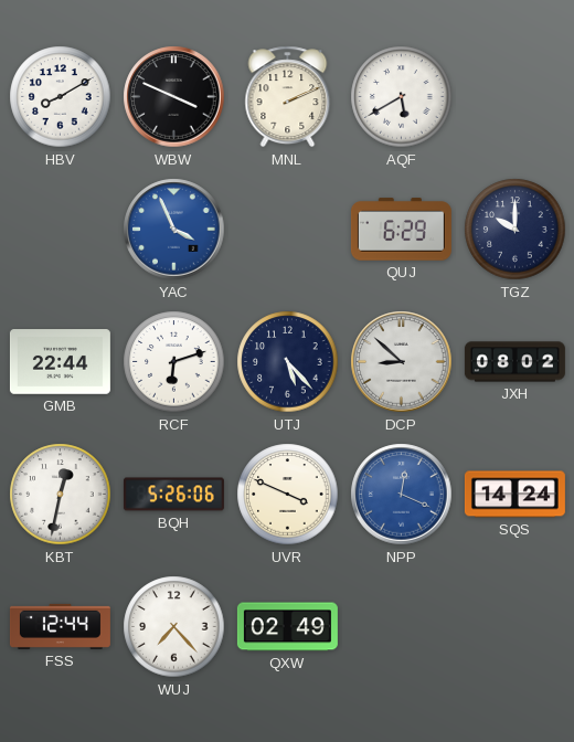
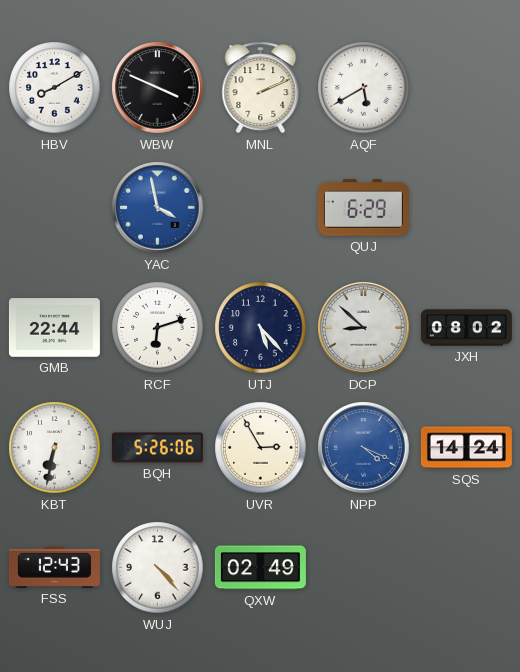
YAC: 3:56 -> 3:58 (158, 208)
TGZ: 10:00 -> none (515, 230)
KBT: 12:32 -> 6:32 (55, 448)
UVR: 3:49 -> 2:55 (261, 448)
NPP: 12:19 -> 4:19 (364, 448)
FSS: 12:44 -> 12:43 (54, 567)
WUJ: 7:23 -> 4:23 (158, 568)
